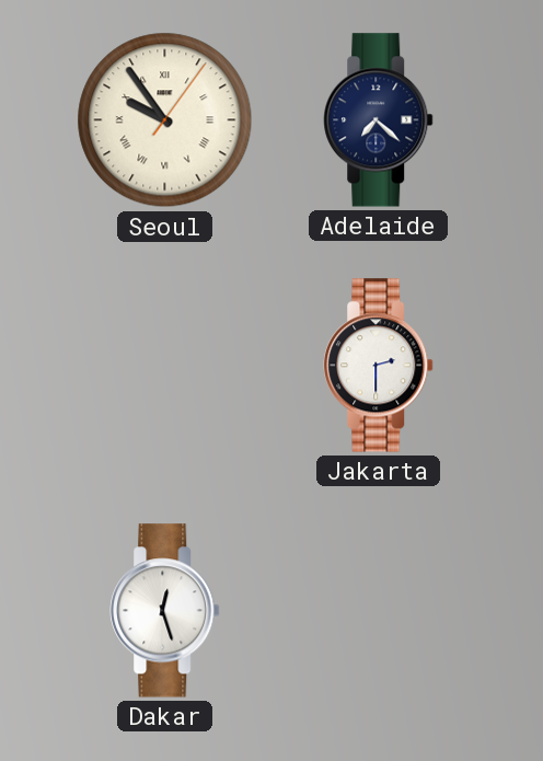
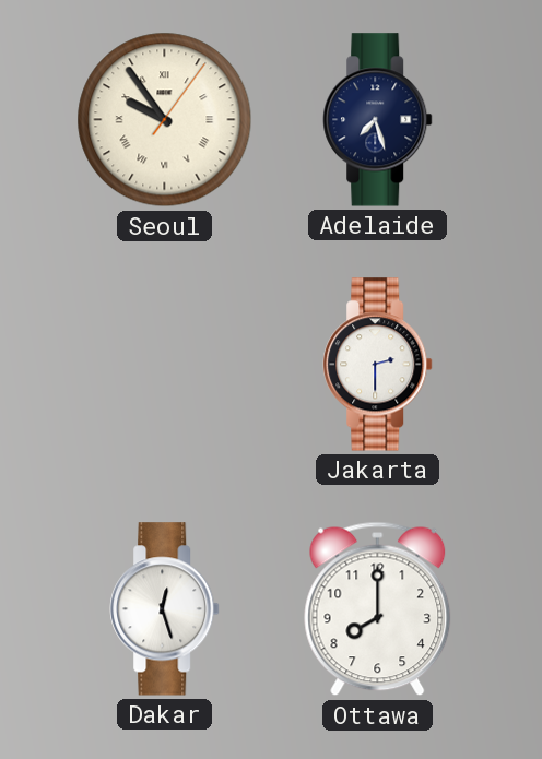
Adelaide: 7:22 -> 7:27 (378, 120)
Ottawa: none -> 8:00 (378, 609)
